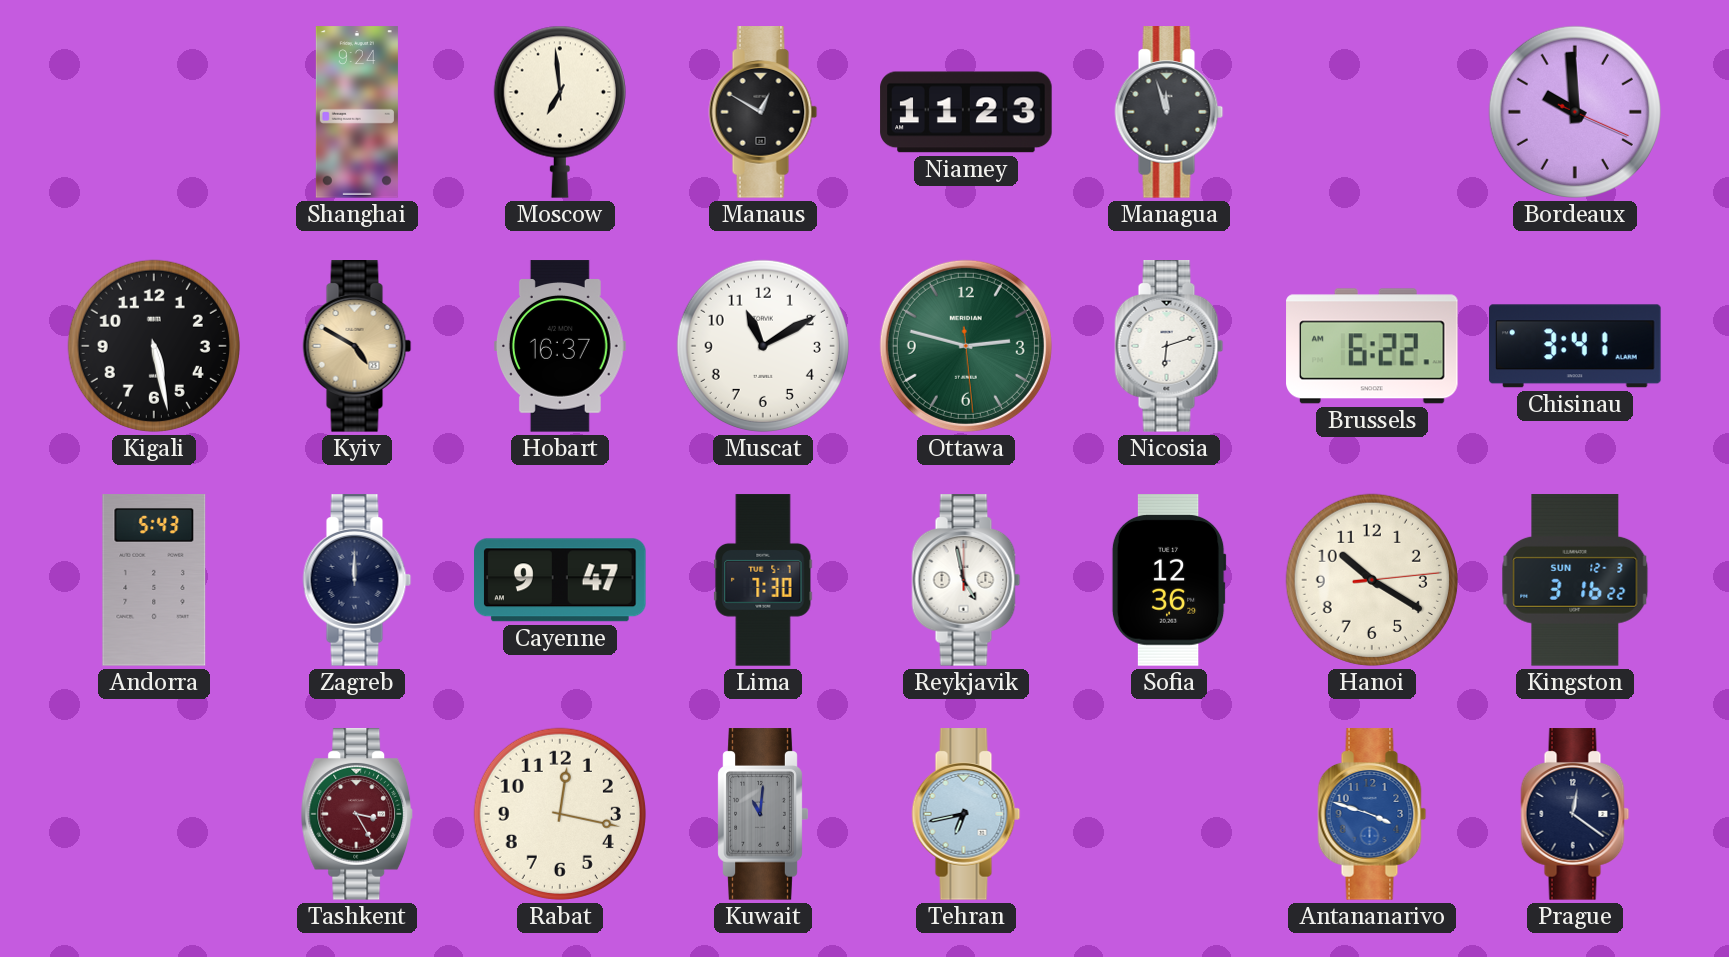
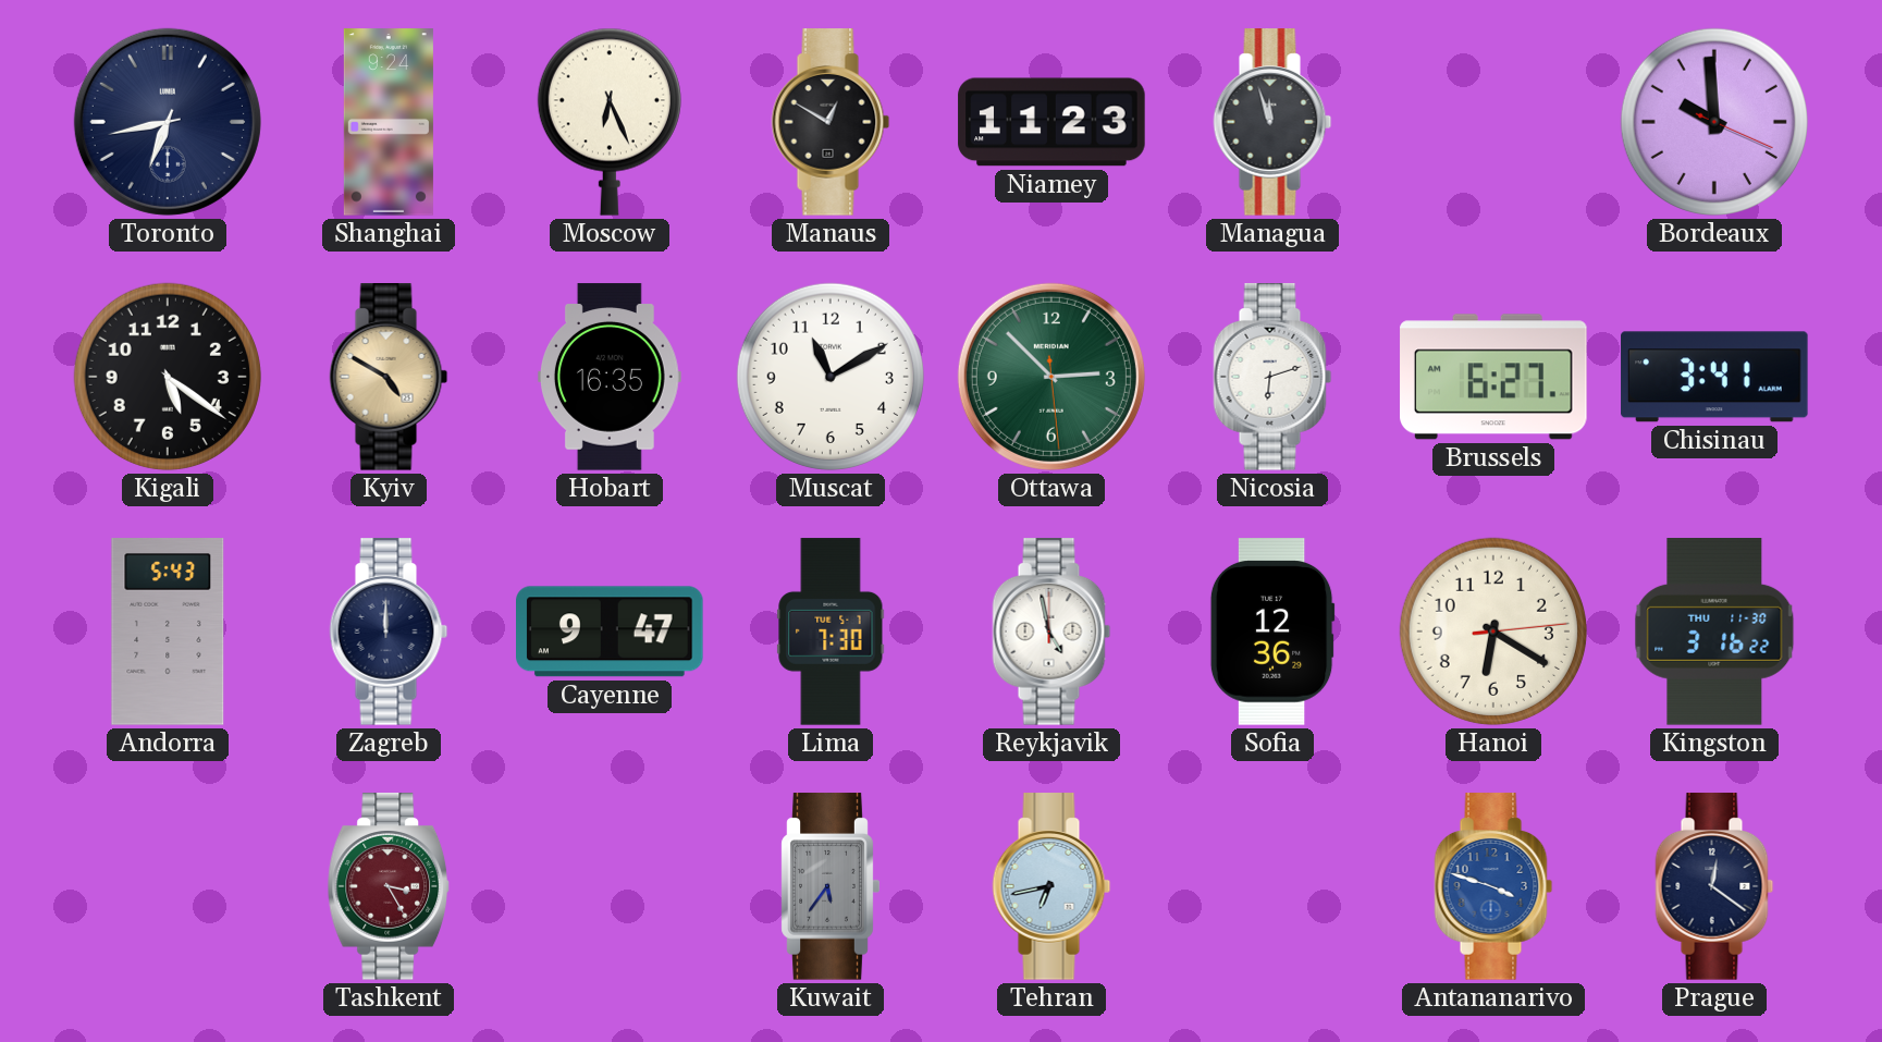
Toronto: none -> 6:43 (168, 122)
Moscow: 6:59 -> 6:26 (610, 122)
Kigali: 5:28 -> 5:21 (168, 377)
Hobart: 16:37 -> 16:35 (610, 377)
Ottawa: 2:47 -> 2:52 (1051, 377)
Brussels: 6:22 -> 6:27 (1493, 377)
Hanoi: 10:20 -> 6:20 (1493, 632)
Kingston date: SUN 12-3 -> THU 11-30 (1714, 632)
Rabat: 12:17 -> none (560, 814)
Kuwait: 11:01 -> 5:36 (831, 886)
